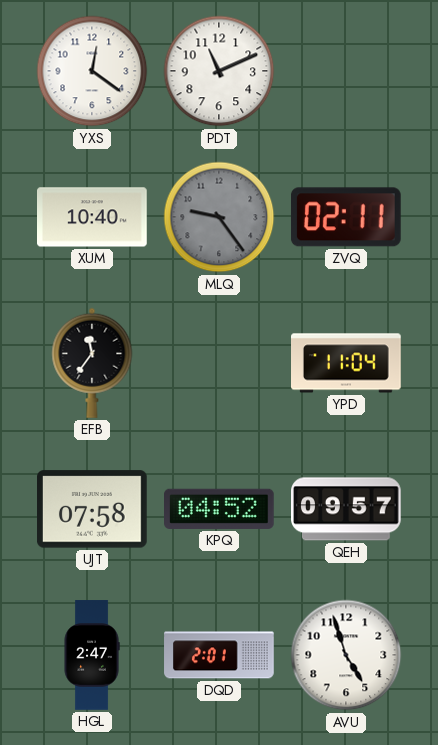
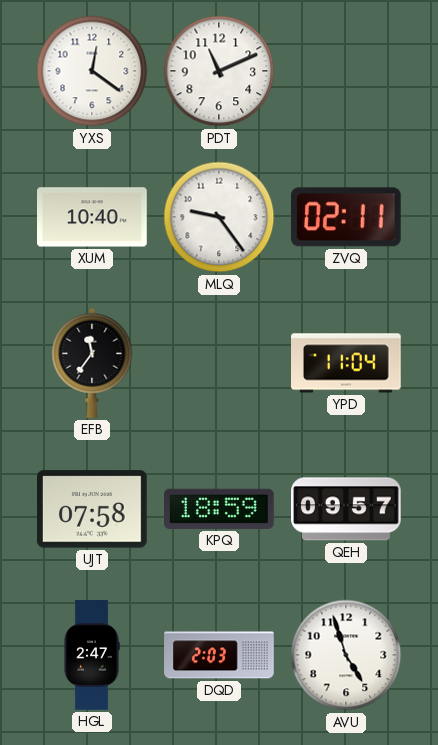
MLQ dial: grey -> white (219, 217)
KPQ: 04:52 -> 18:59 (220, 509)
DQD: 2:01 -> 2:03 (219, 655)
